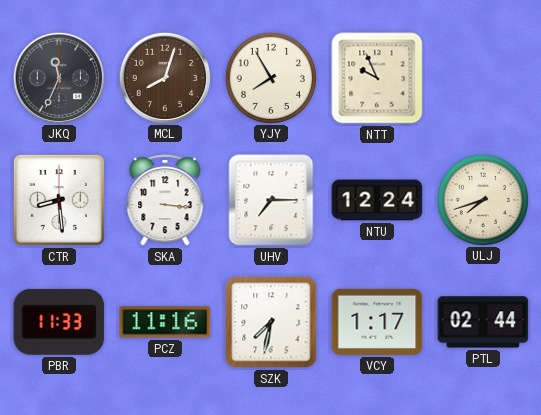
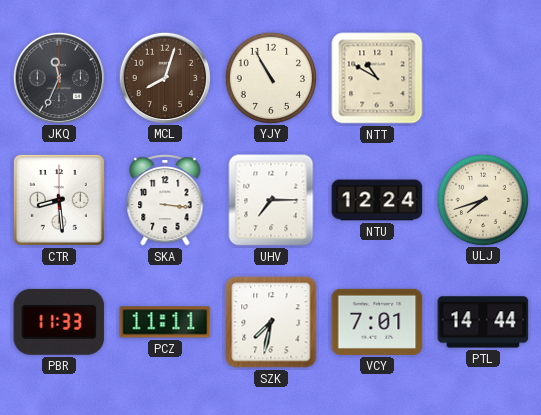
YJY: 7:55 -> 10:55 (270, 77)
NTT: 9:56 -> 10:50 (377, 78)
PCZ: 11:16 -> 11:11 (165, 322)
VCY: 1:17 -> 7:01 (377, 322)
PTL: 02:44 -> 14:44 (483, 322)
